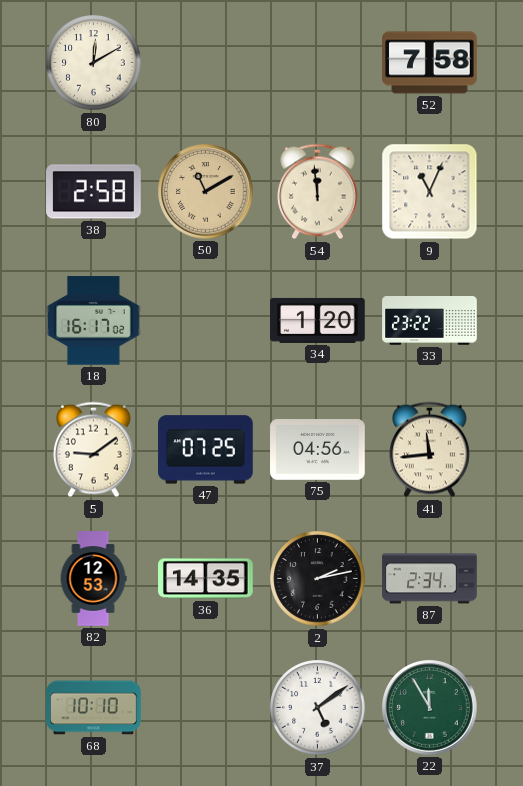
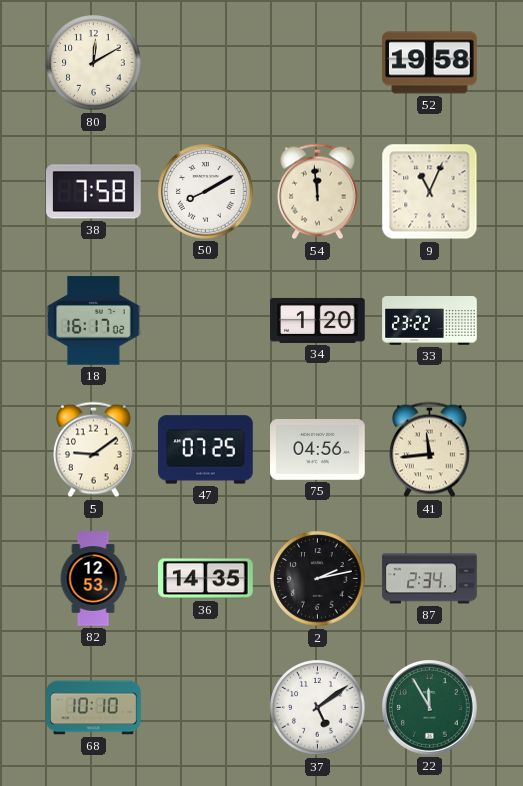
52: 7:58 -> 19:58 (430, 63)
38: 2:58 -> 7:58 (94, 192)
50: 11:10 -> 8:10 (206, 192)
50 dial: champagne -> white (206, 192)
